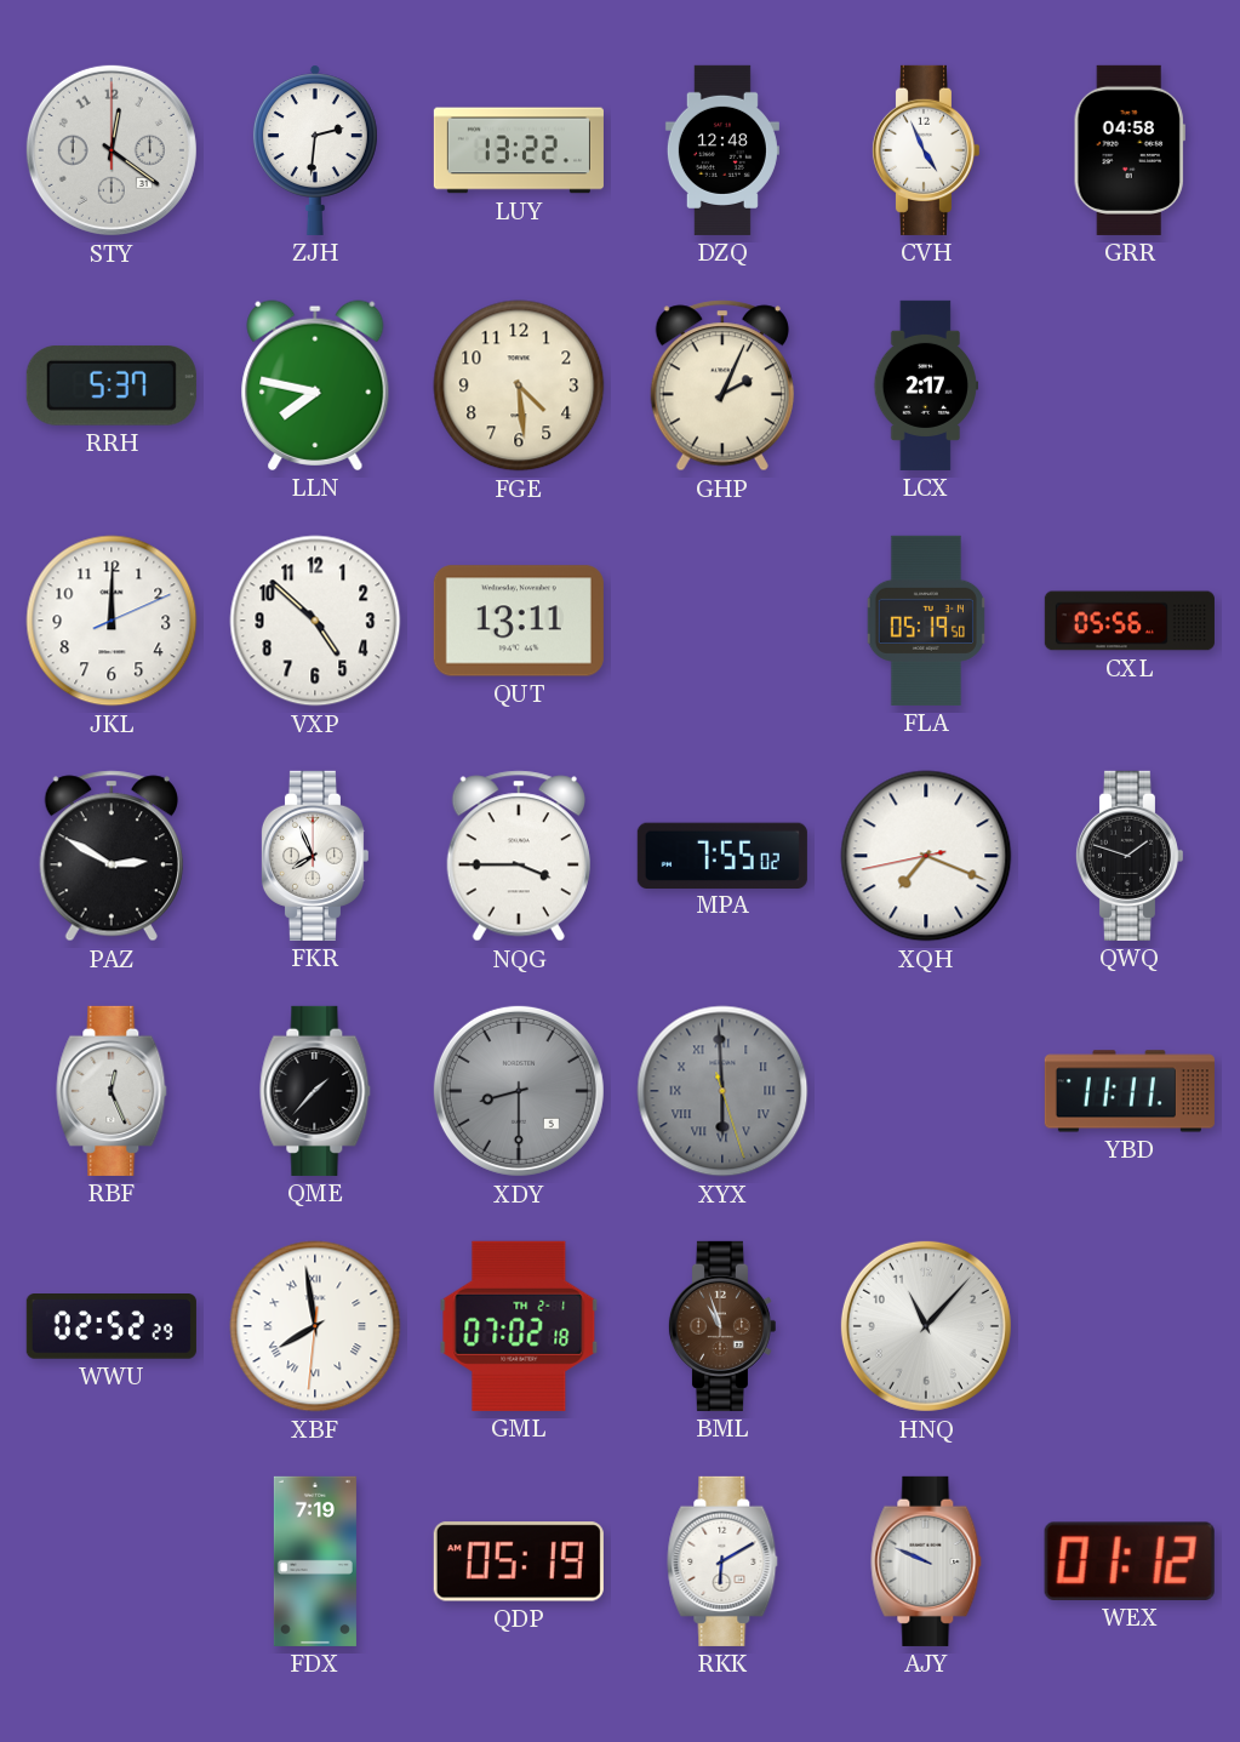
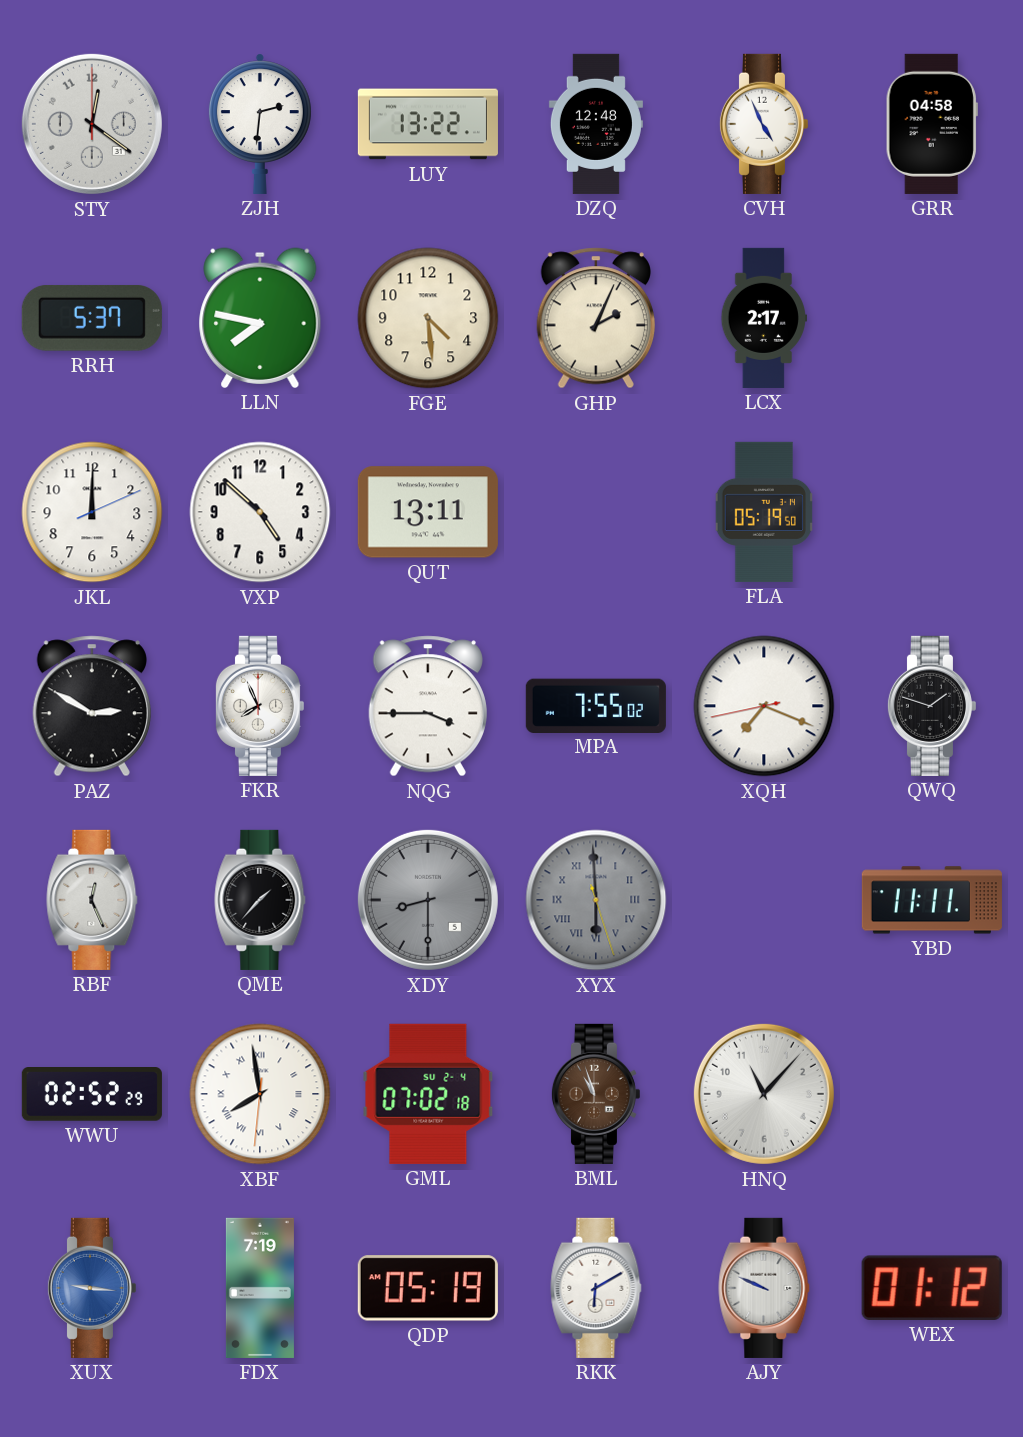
CXL: 05:56 -> none (1130, 621)
GML date: TH 2-1 -> SU 2-4 (428, 1094)
XUX: none -> 9:16 (91, 1288)
